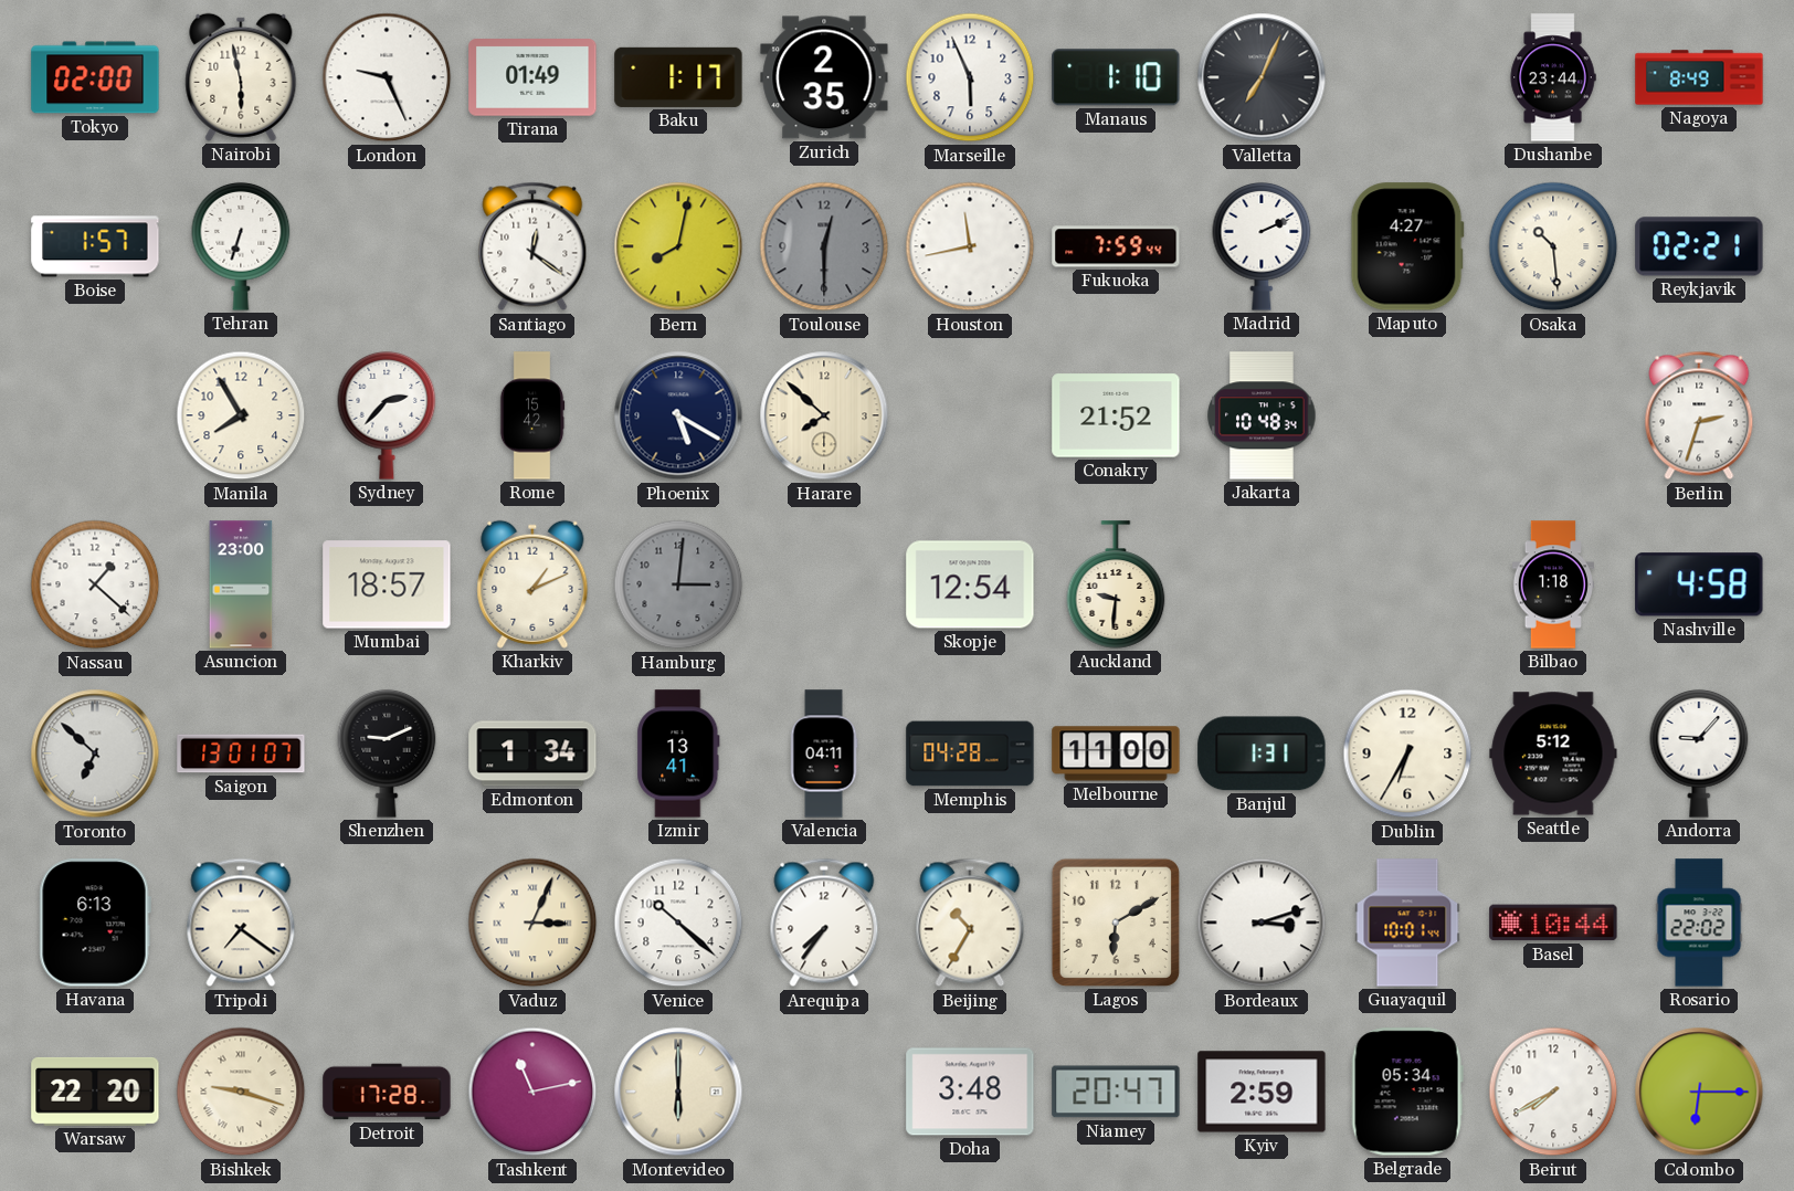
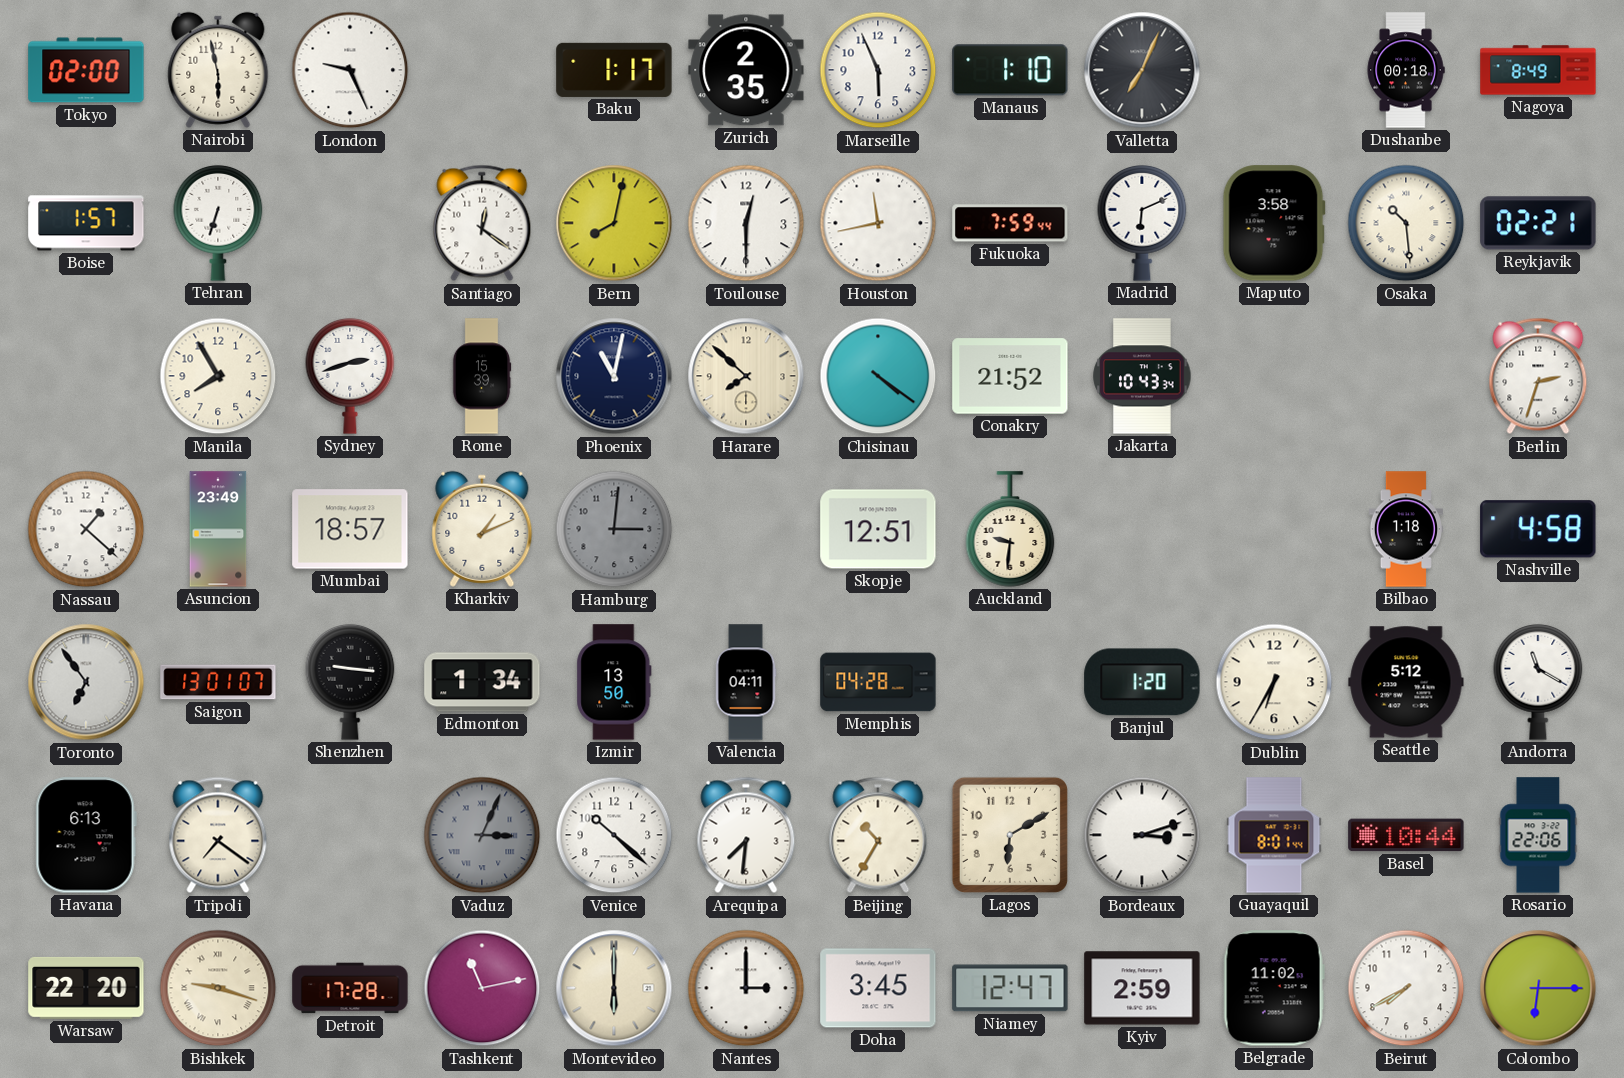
Tirana: 01:49 -> none (532, 77)
Dushanbe: 23:44 -> 00:18 (1406, 70)
Toulouse dial: grey -> white (746, 223)
Madrid: 2:11 -> 6:11 (1142, 223)
Maputo: 4:27 -> 3:58 (1274, 223)
Sydney: 2:37 -> 2:42 (350, 376)
Rome: 15:42 -> 15:39 (482, 376)
Phoenix: 5:20 -> 11:02 (614, 376)
Chisinau: none -> 4:21 (878, 376)
Jakarta: 10:48 -> 10:43 (1142, 376)
Asuncion: 23:00 -> 23:49 (218, 529)
Skopje: 12:54 -> 12:51 (878, 529)
Toronto: 6:52 -> 6:54 (86, 682)
Shenzhen: 9:11 -> 9:16 (350, 682)
Izmir: 13:41 -> 13:50 (614, 682)
Melbourne: 11:00 -> none (1116, 753)
Banjul: 1:31 -> 1:20 (1142, 682)
Andorra: 9:07 -> 11:20 (1538, 682)
Vaduz dial: cream -> grey (482, 835)
Arequipa: 7:36 -> 7:31 (746, 835)
Guayaquil: 10:01 -> 8:01 (1274, 835)
Rosario: 22:02 -> 22:06 (1538, 835)
Nantes: none -> 3:00 (746, 988)
Doha: 3:48 -> 3:45 (878, 988)
Niamey: 20:47 -> 12:47 (1010, 988)
Belgrade: 05:34 -> 11:02 (1274, 988)
